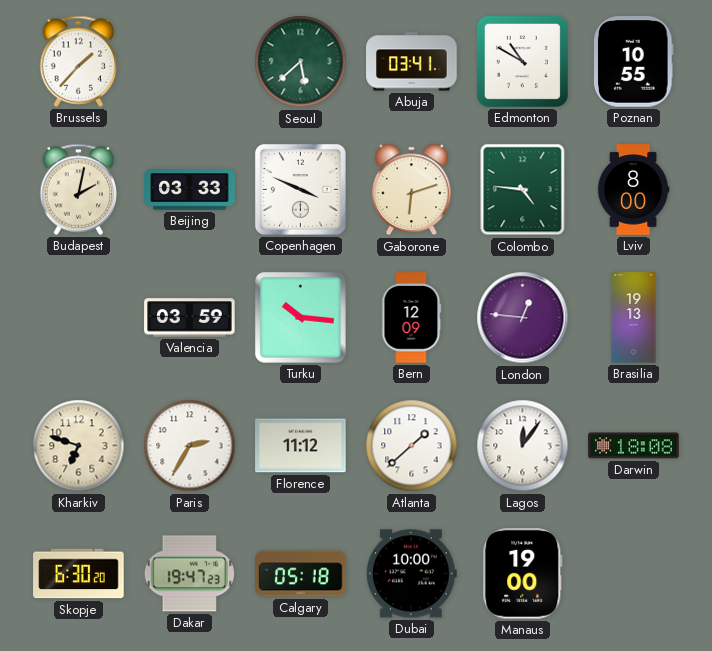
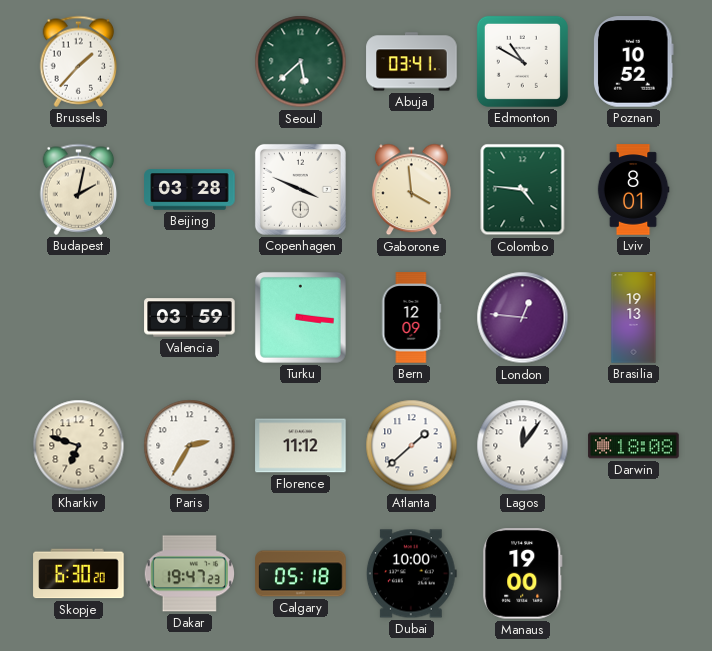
Poznan: 10:55 -> 10:52 (634, 62)
Beijing: 03:33 -> 03:28 (190, 190)
Gaborone: 6:12 -> 3:59 (411, 190)
Lviv: 8:00 -> 8:01 (633, 190)
Turku: 10:16 -> 3:16 (300, 317)
